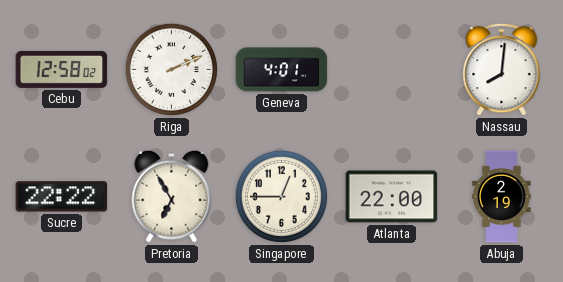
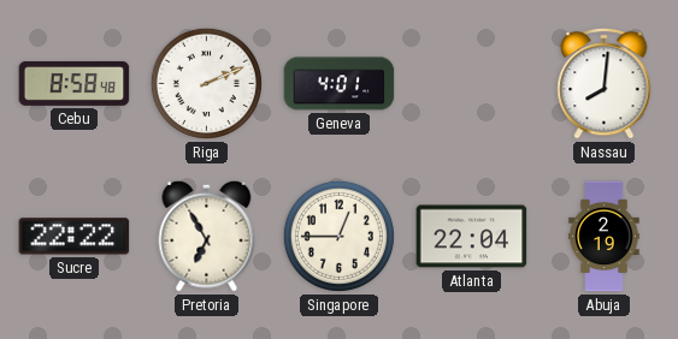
Cebu: 12:58 -> 8:58 (75, 83)
Atlanta: 22:00 -> 22:04 (472, 237)
